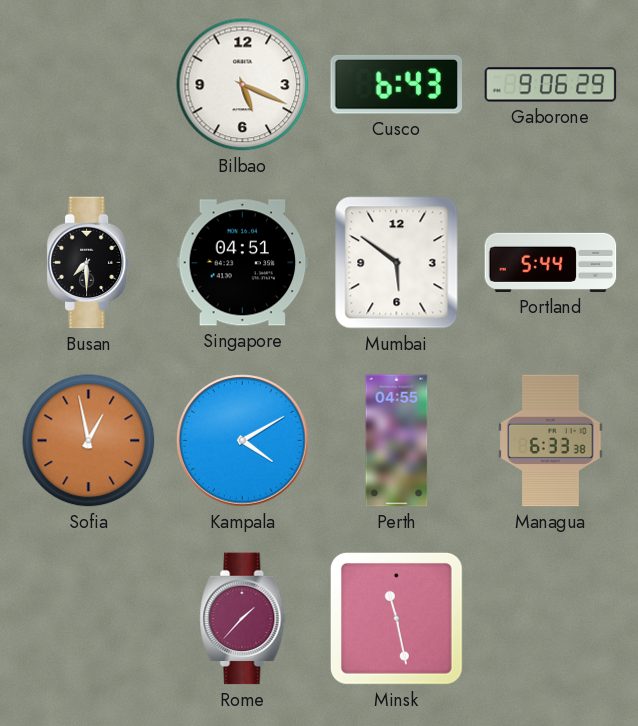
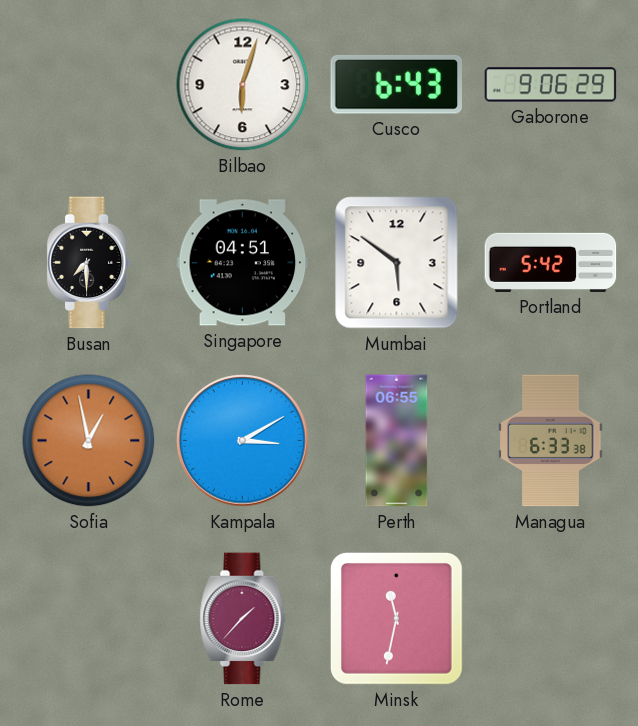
Bilbao: 5:19 -> 6:03 (243, 85)
Portland: 5:44 -> 5:42 (551, 262)
Kampala: 4:10 -> 3:10 (243, 441)
Perth: 04:55 -> 06:55 (397, 441)
Minsk: 11:28 -> 11:32 (397, 619)
